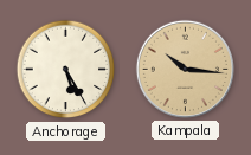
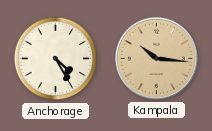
Anchorage: 5:25 -> 4:25 (56, 59)
